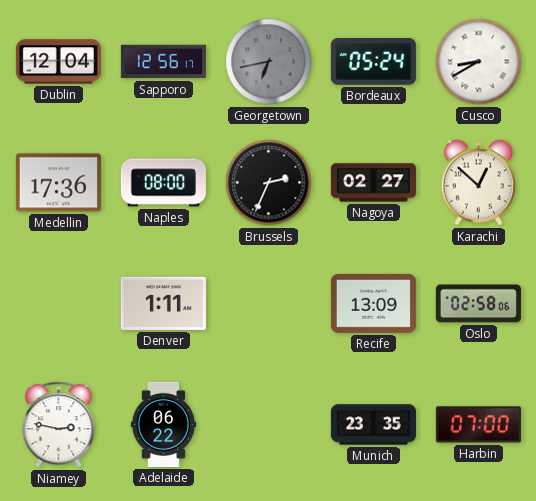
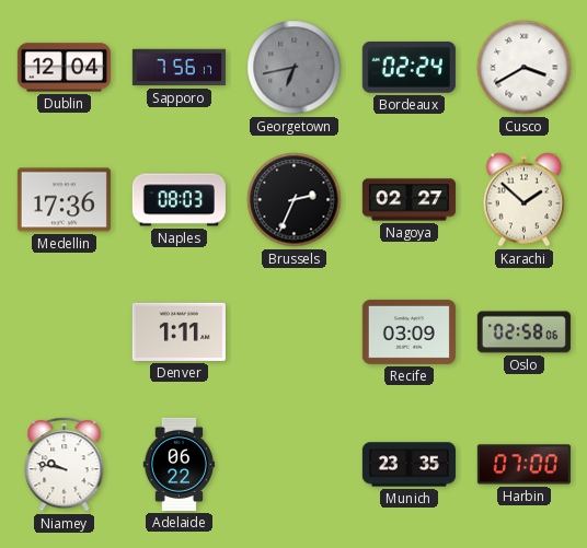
Sapporo: 12:56 -> 7:56 (179, 68)
Bordeaux: 05:24 -> 02:24 (408, 67)
Cusco: 8:40 -> 3:40 (525, 68)
Naples: 08:00 -> 08:03 (179, 200)
Karachi: 12:52 -> 1:52 (525, 200)
Recife: 13:09 -> 03:09 (408, 331)
Niamey: 2:47 -> 9:47 (65, 465)
